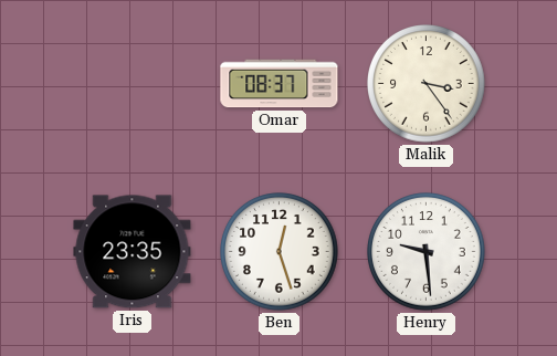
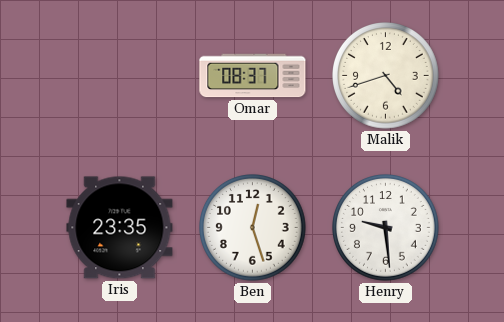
Malik: 3:24 -> 4:42 (386, 76)
